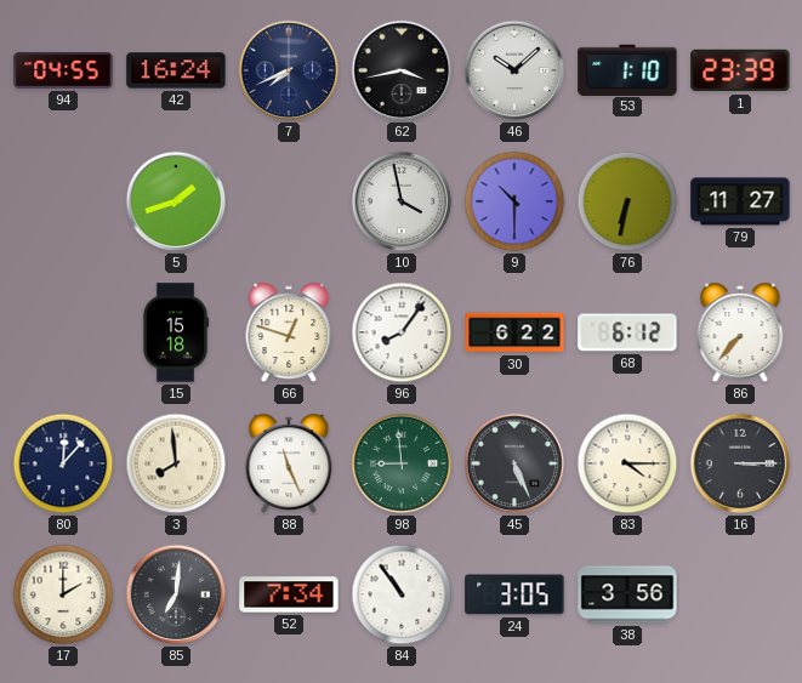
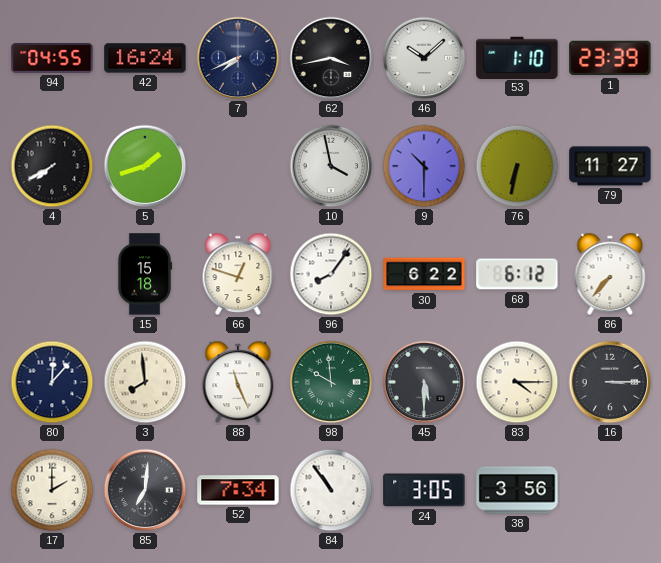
4: none -> 7:40 (52, 166)
98: 8:59 -> 9:59 (331, 382)
45: 5:26 -> 5:30 (424, 382)
